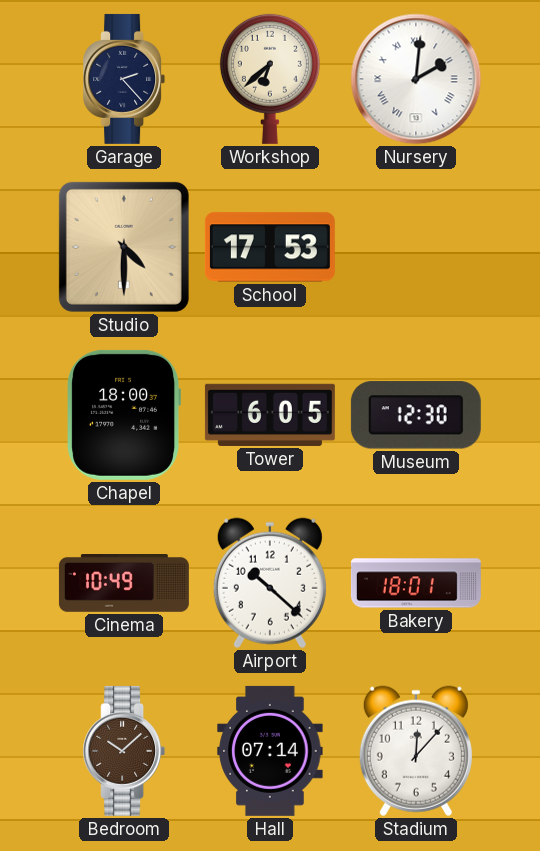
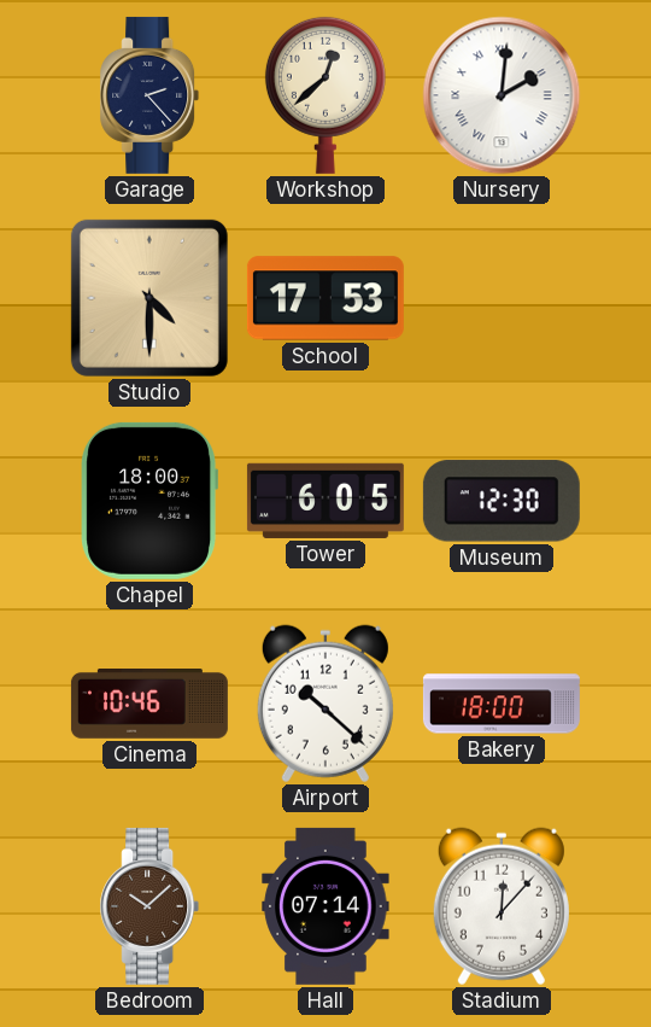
Workshop: 6:38 -> 12:38 (325, 95)
Cinema: 10:49 -> 10:46 (149, 705)
Bakery: 18:01 -> 18:00 (502, 704)
